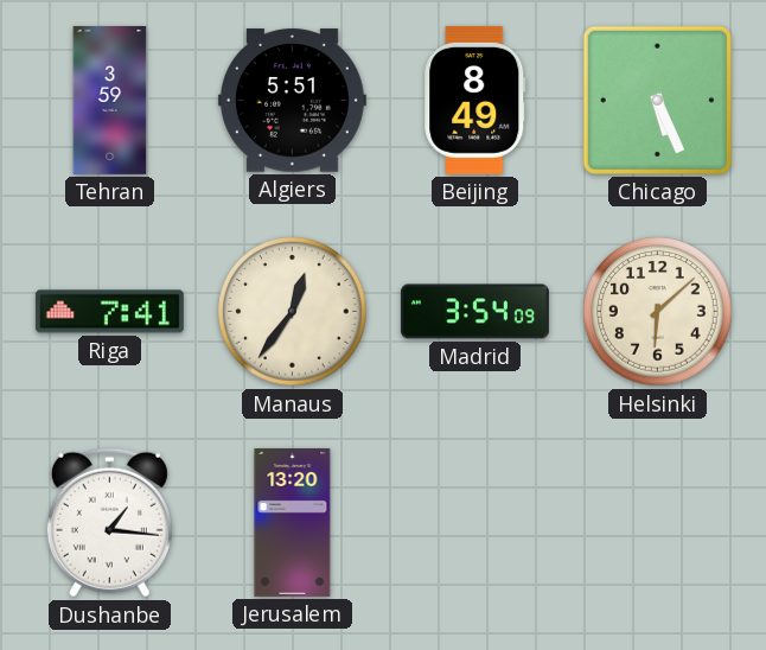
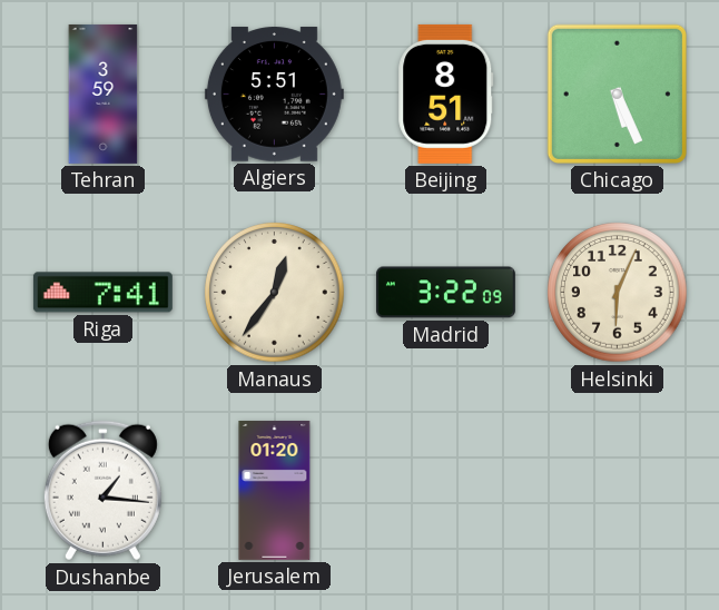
Beijing: 8:49 -> 8:51 (446, 94)
Madrid: 3:54 -> 3:22 (445, 293)
Helsinki: 6:08 -> 6:04 (618, 293)
Jerusalem: 13:20 -> 01:20 (275, 490)
